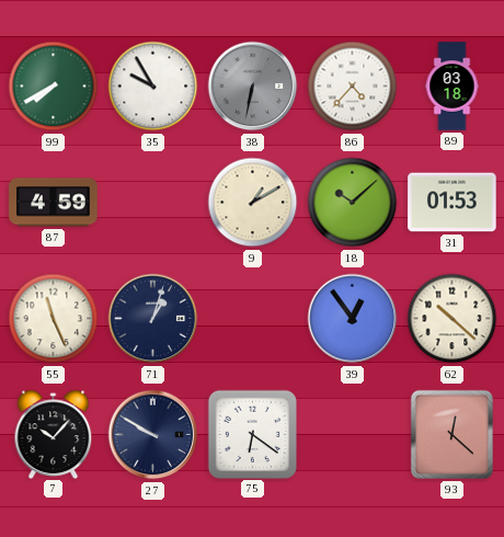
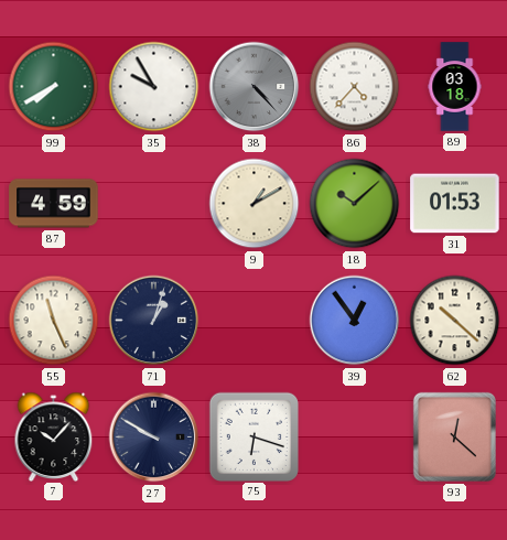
38: 6:32 -> 4:23 (255, 87)
75: 6:21 -> 6:18 (253, 436)
